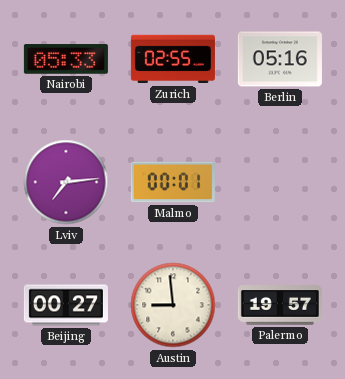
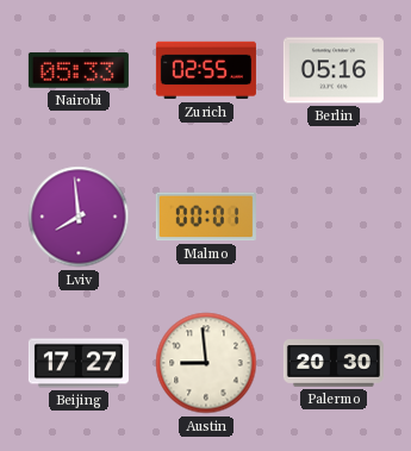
Lviv: 7:14 -> 7:59 (79, 217)
Beijing: 00:27 -> 17:27 (79, 363)
Palermo: 19:57 -> 20:30 (334, 363)
